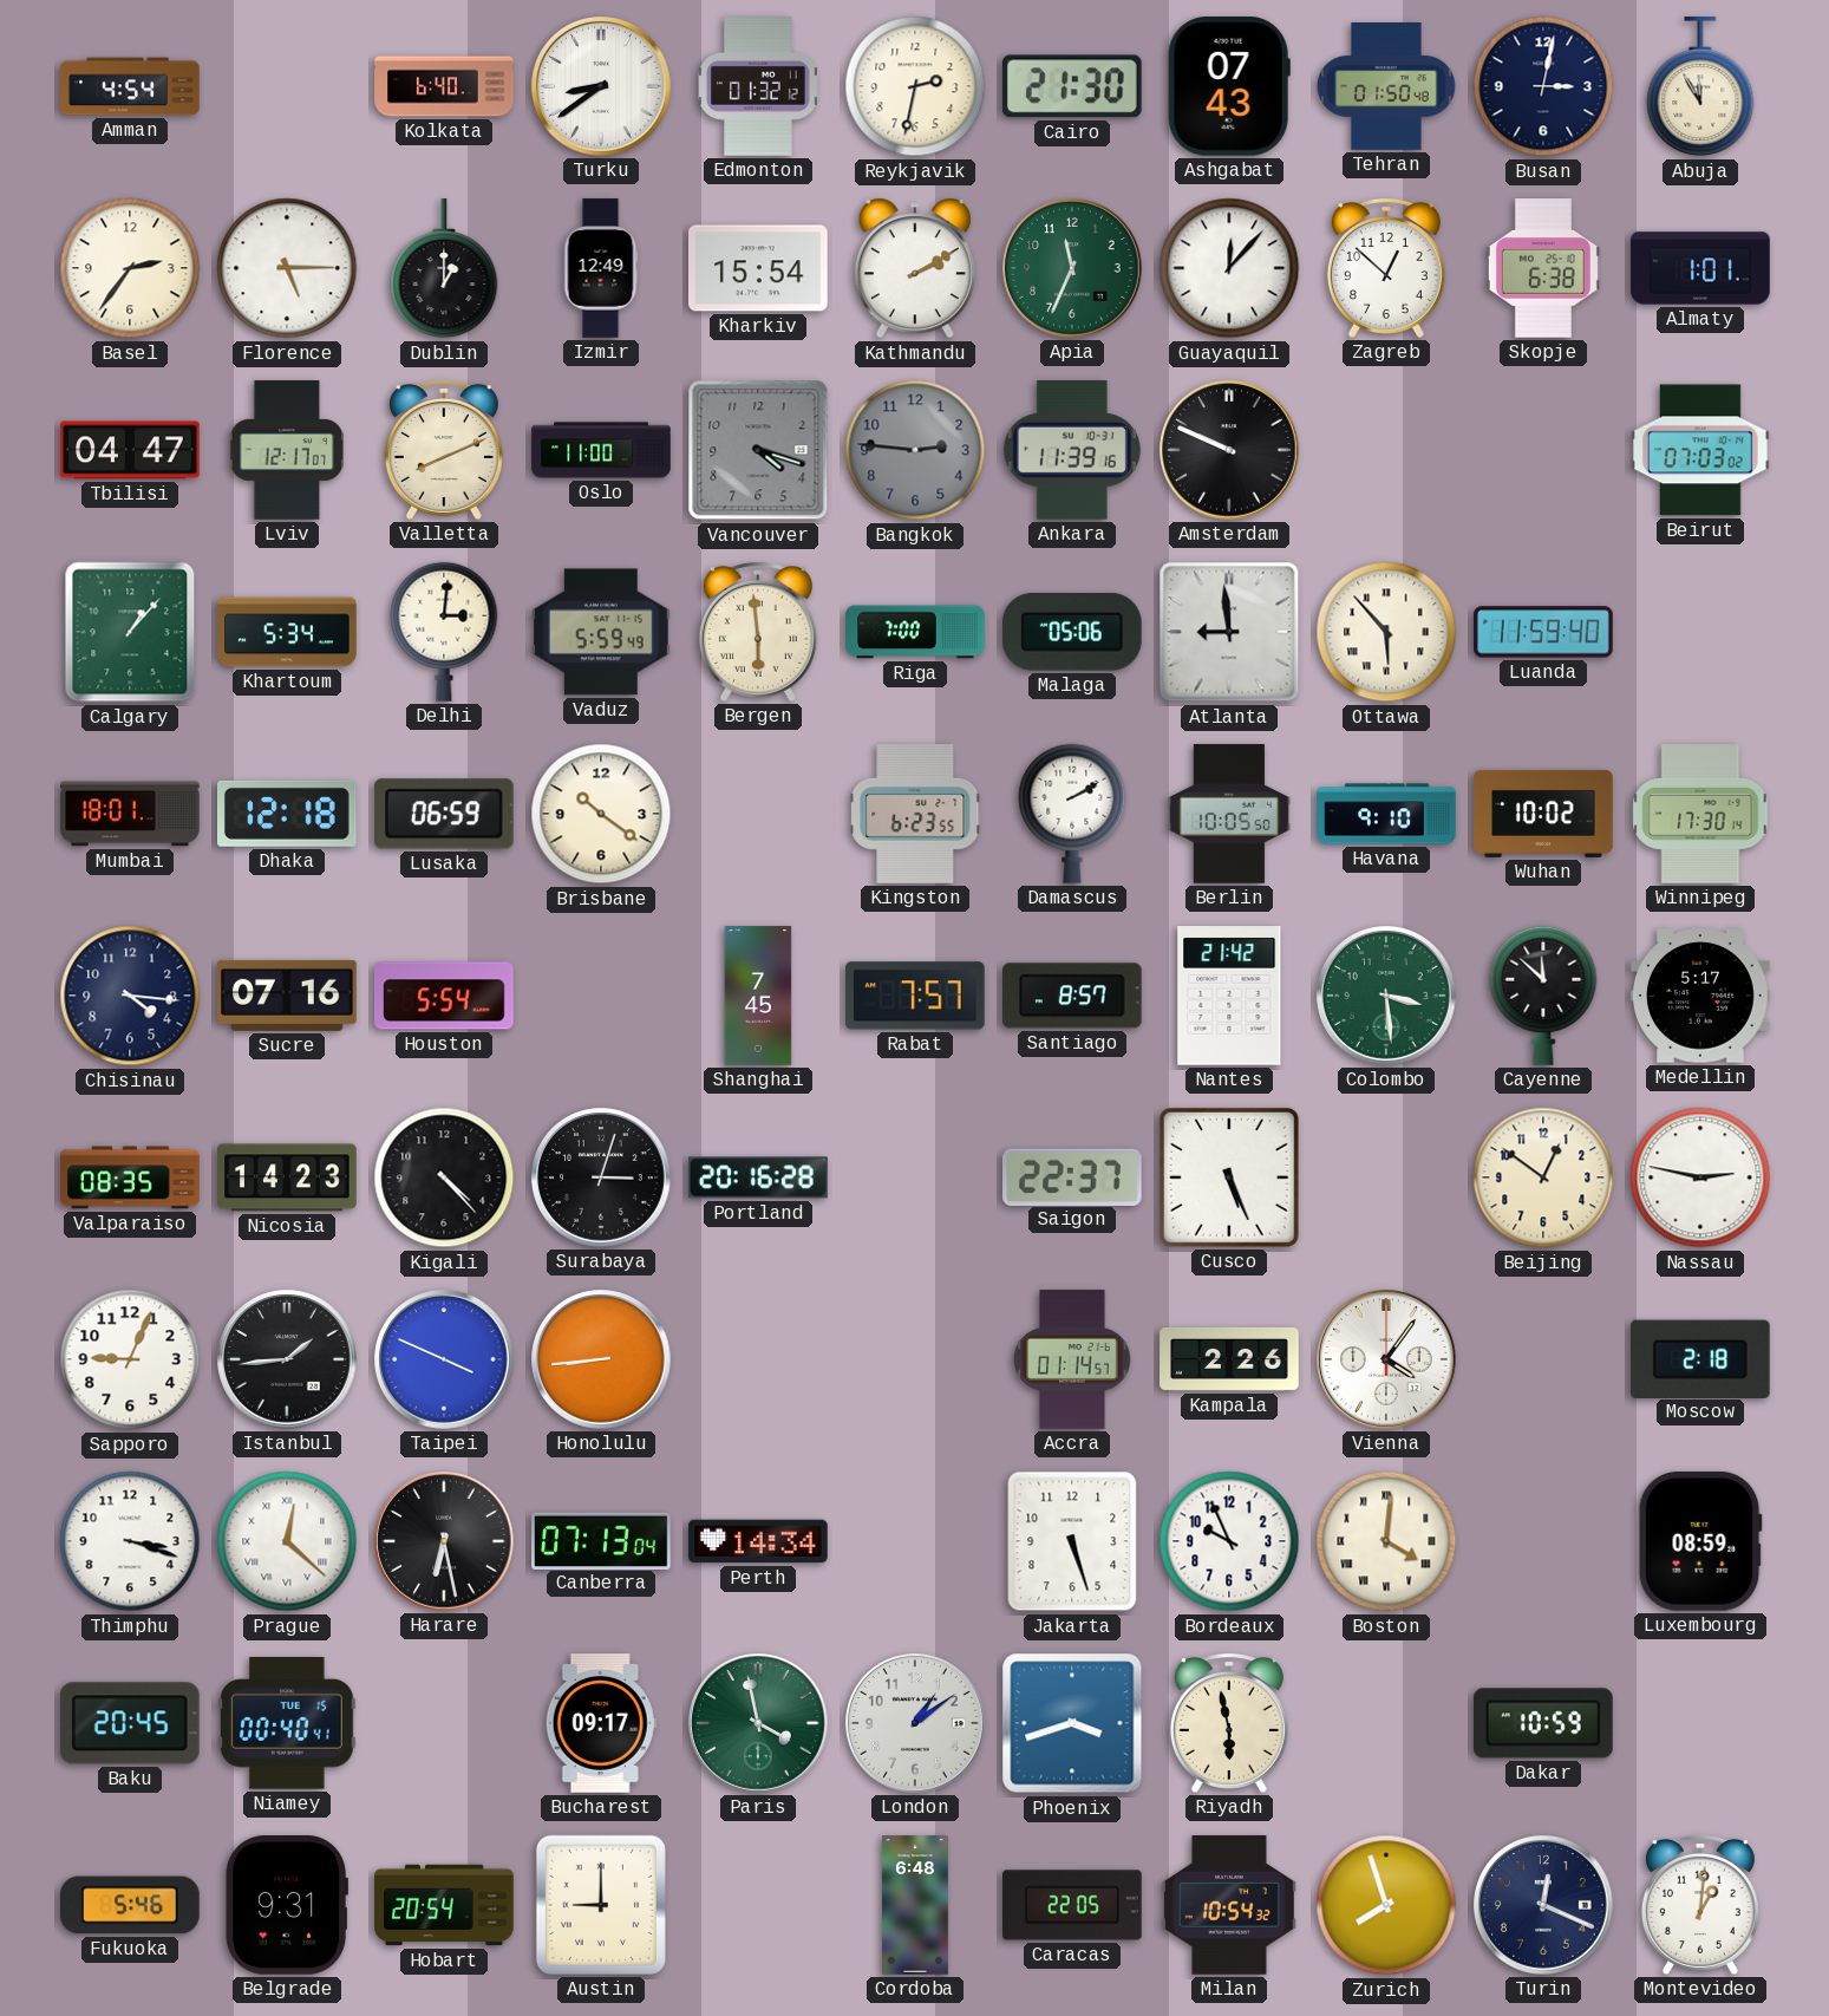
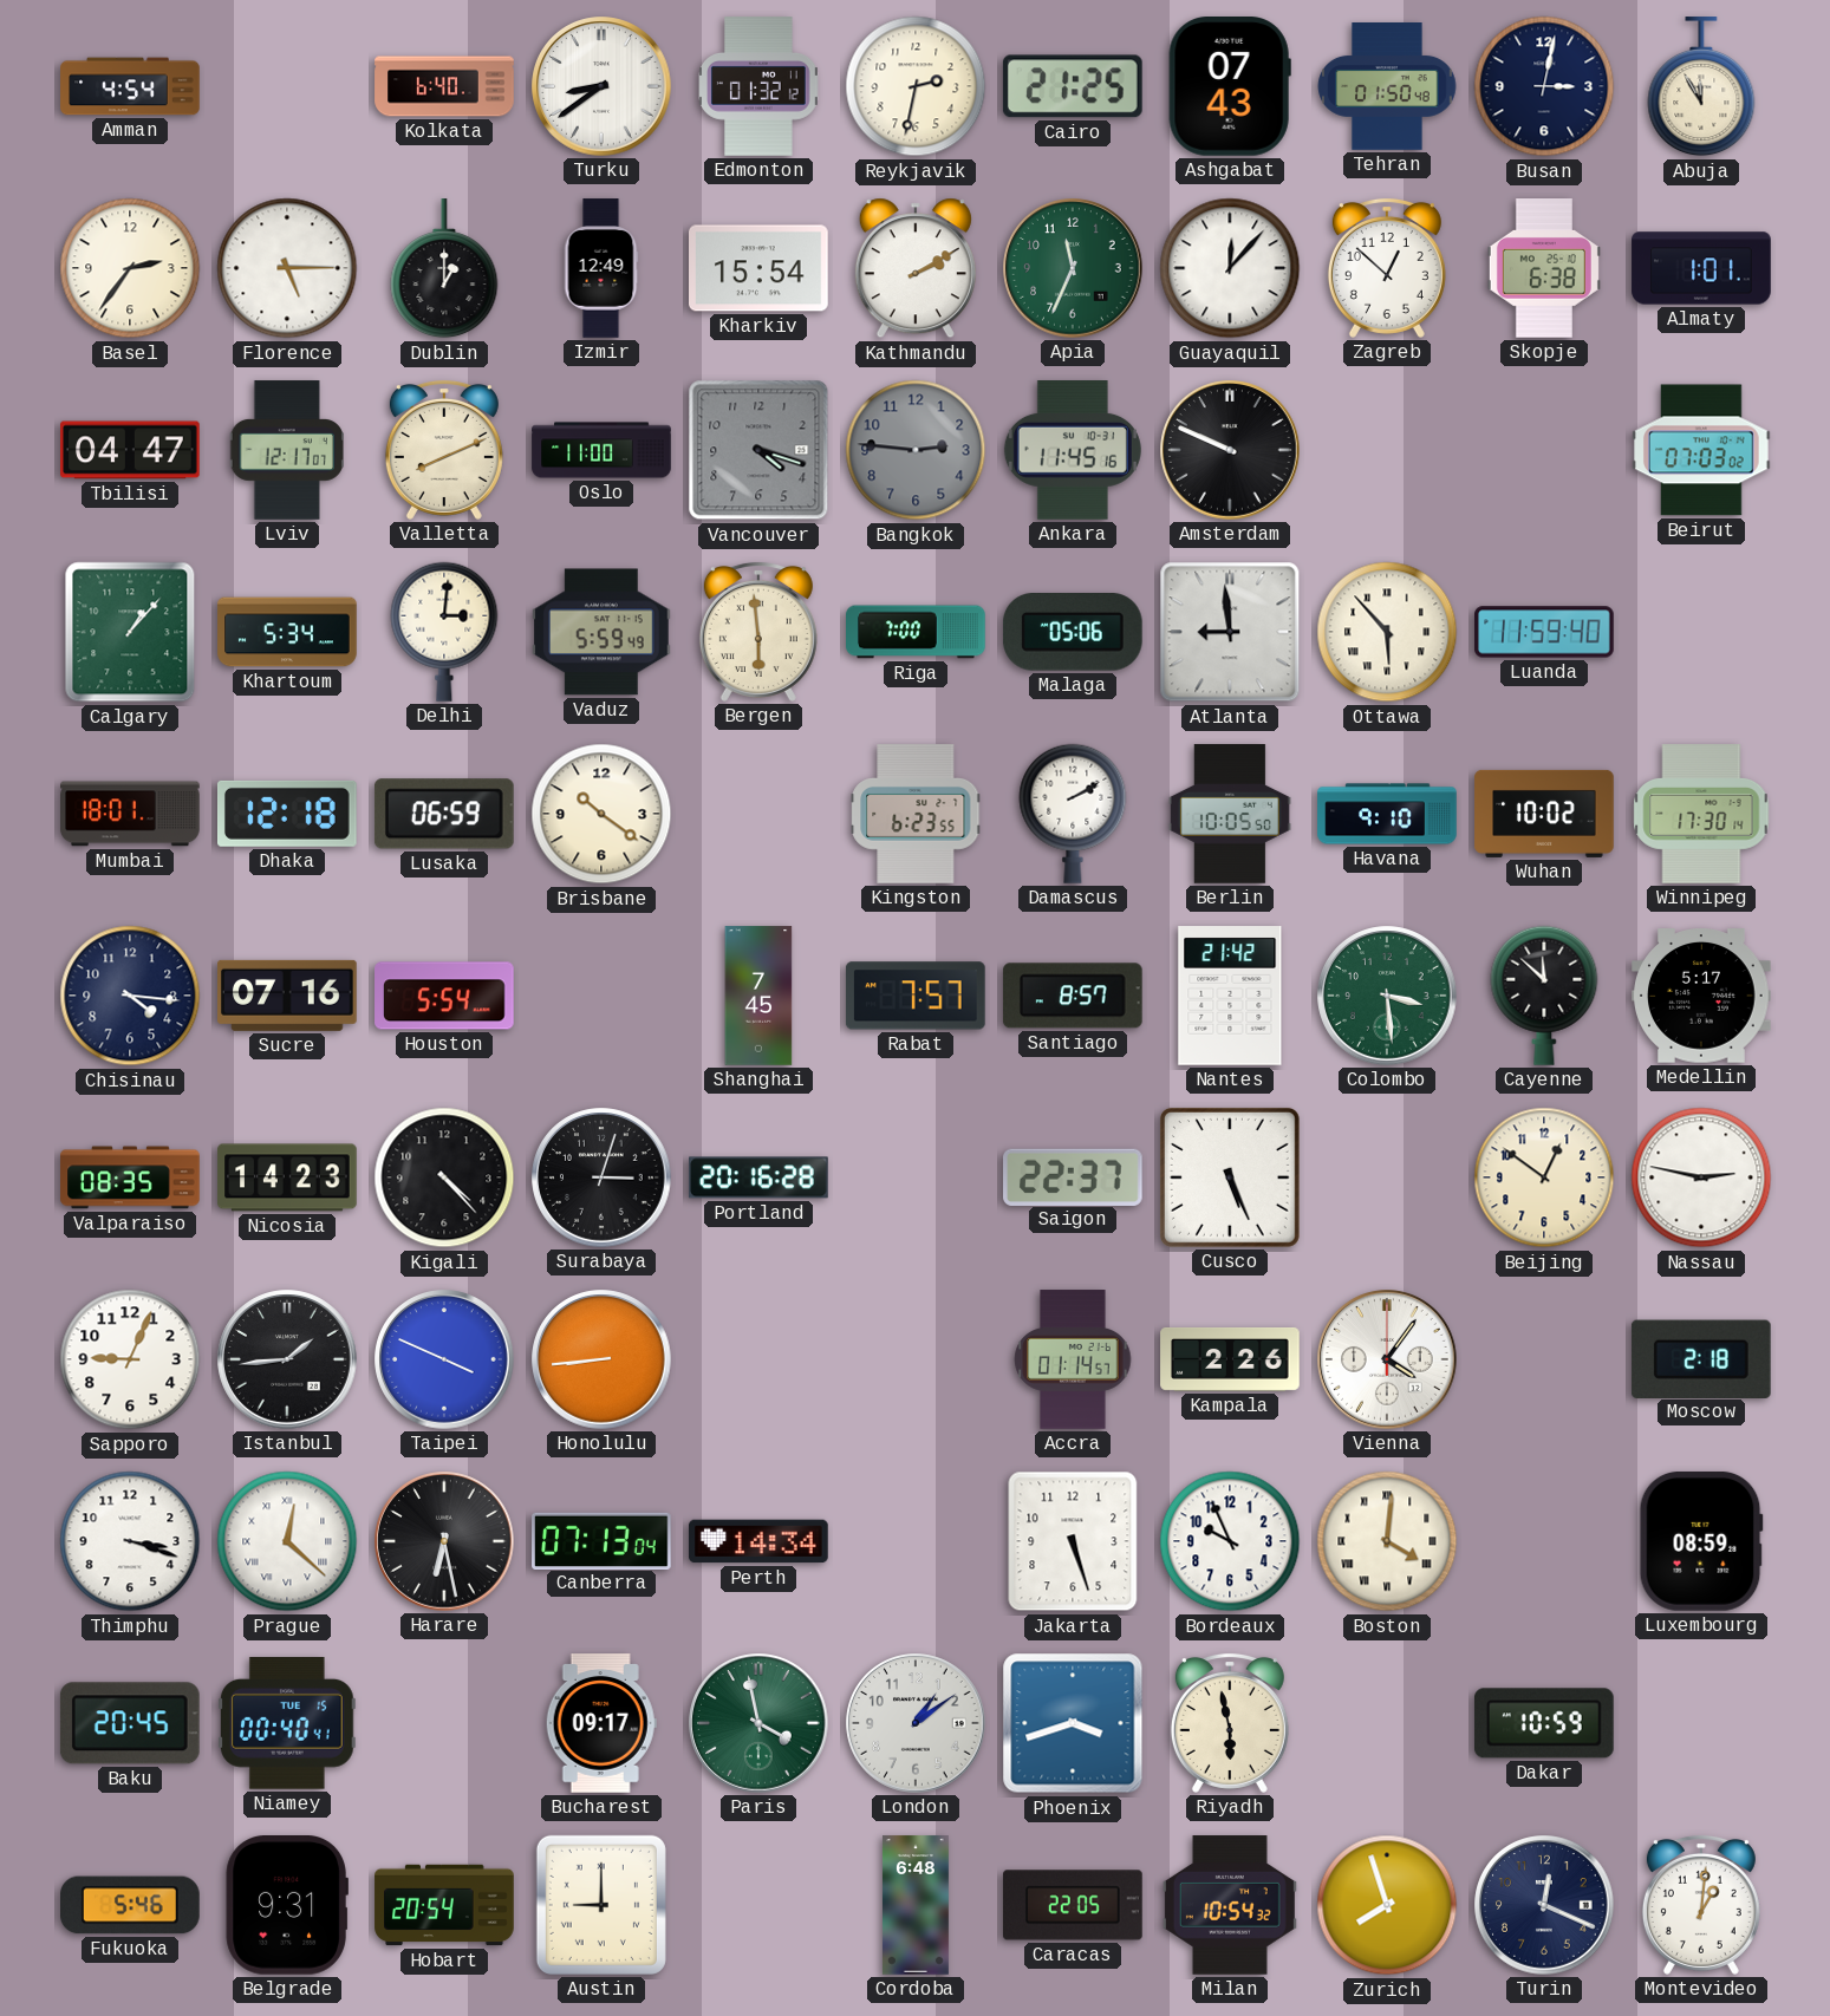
Cairo: 21:30 -> 21:25 (1073, 86)
Ankara: 11:39 -> 11:45 (1073, 451)
